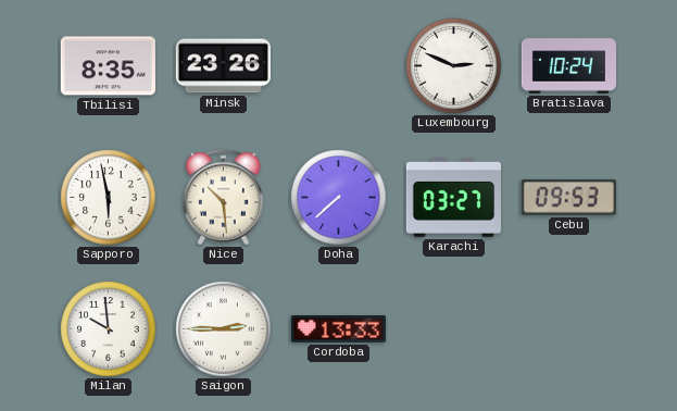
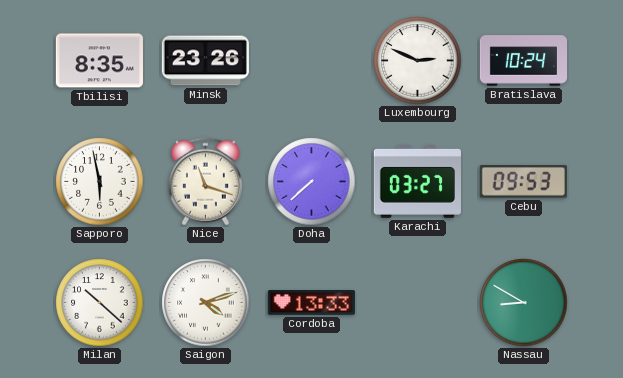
Nice: 10:29 -> 11:18 (205, 182)
Milan: 9:59 -> 10:22 (100, 303)
Saigon: 2:45 -> 4:12 (206, 303)
Nassau: none -> 8:50 (524, 303)
